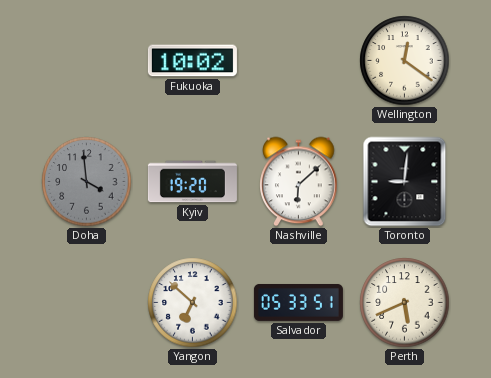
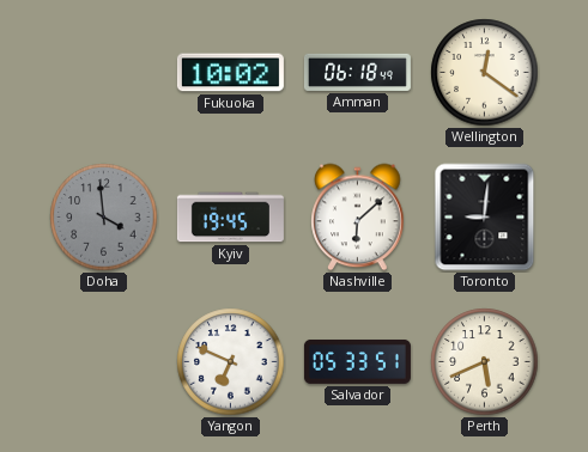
Amman: none -> 06:18 (357, 72)
Kyiv: 19:20 -> 19:45 (230, 218)
Yangon: 6:52 -> 6:49 (231, 362)
